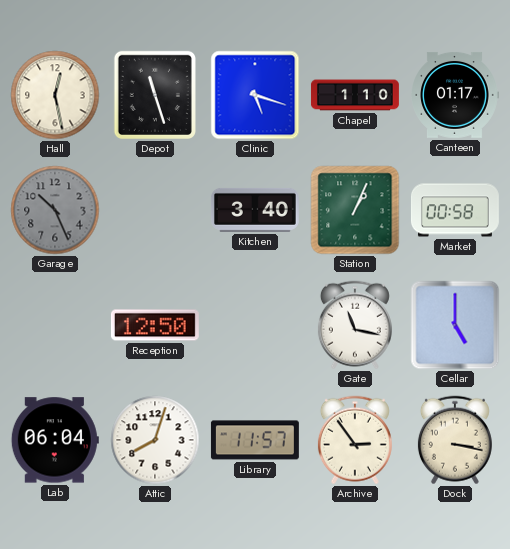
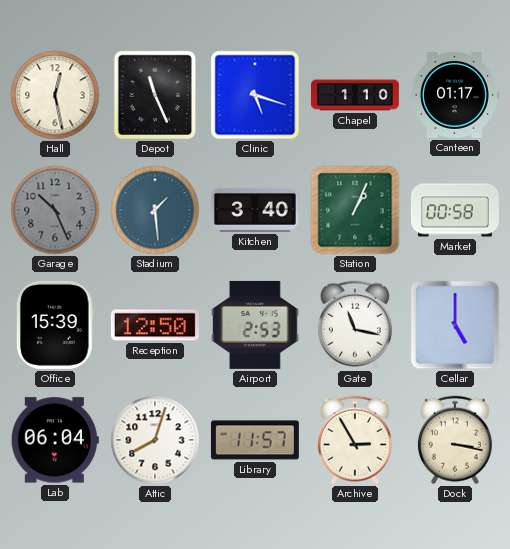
Depot: 11:27 -> 11:26 (155, 95)
Stadium: none -> 1:29 (155, 210)
Office: none -> 15:39 (56, 325)
Airport: none -> 2:53 (255, 325)
Archive: 2:54 -> 2:55 (355, 440)
